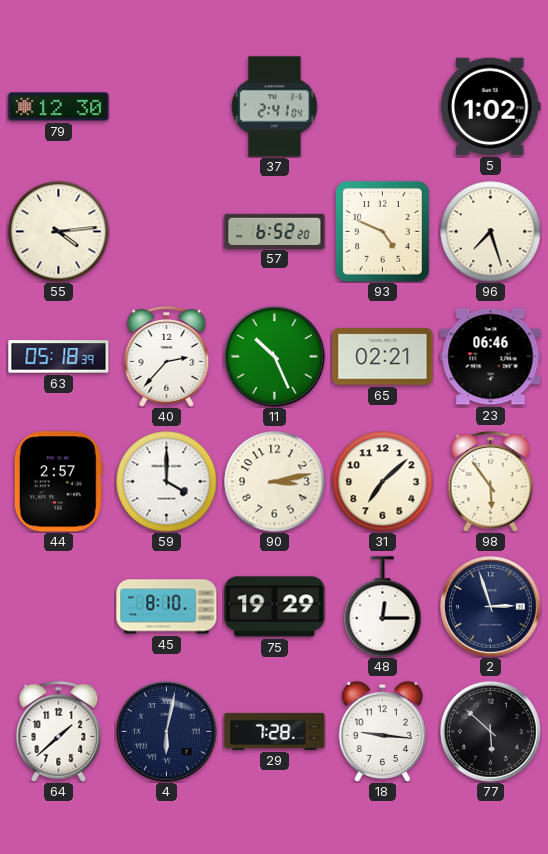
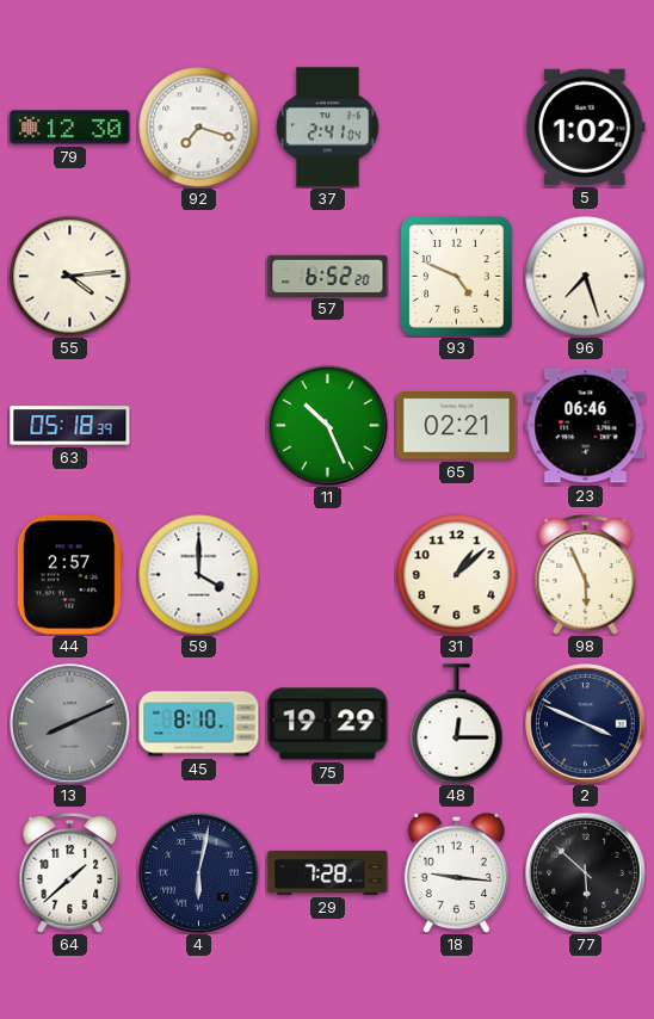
92: none -> 7:18 (199, 128)
40: 2:37 -> none (167, 357)
90: 3:13 -> none (275, 482)
31: 7:08 -> 1:08 (457, 575)
98: 5:54 -> 5:56 (586, 575)
13: none -> 8:11 (70, 724)
2: 2:57 -> 3:49 (586, 724)
